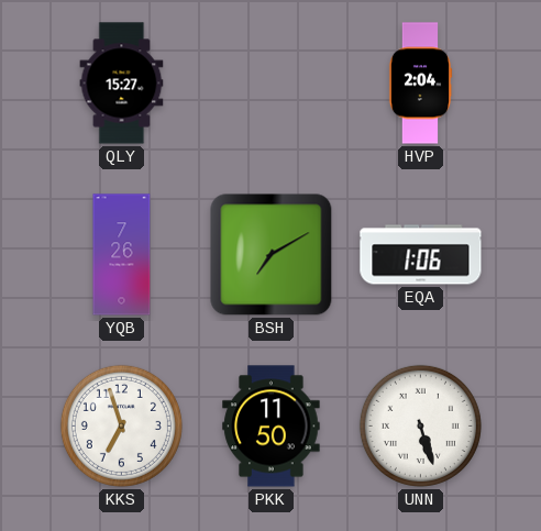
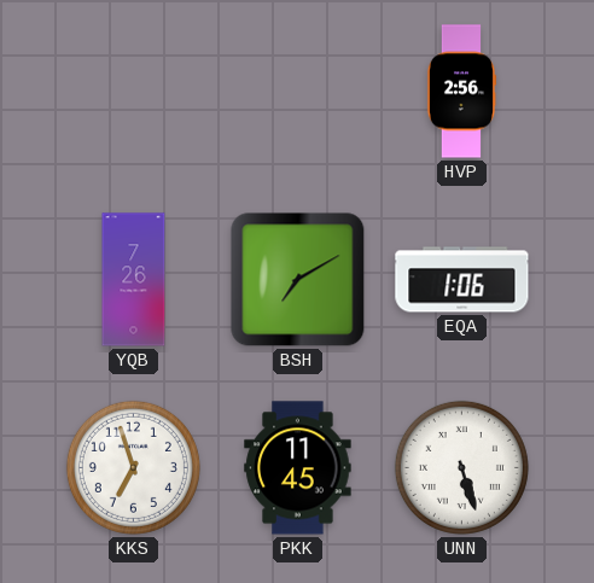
QLY: 15:27 -> none (122, 84)
HVP: 2:04 -> 2:56 (461, 92)
PKK: 11:50 -> 11:45 (298, 468)
